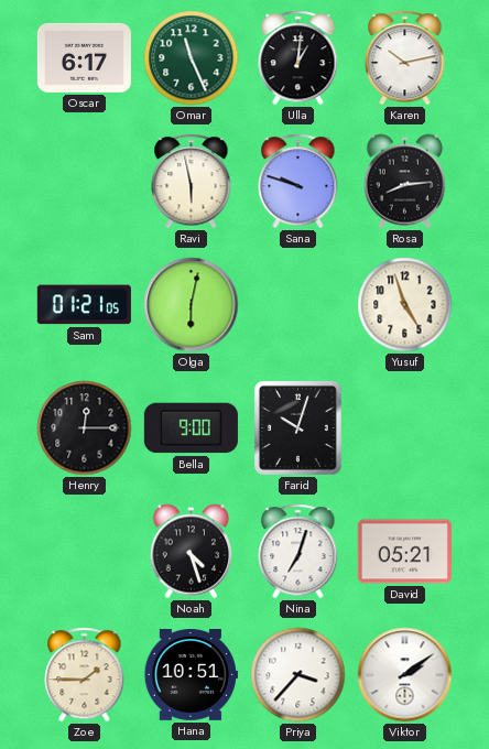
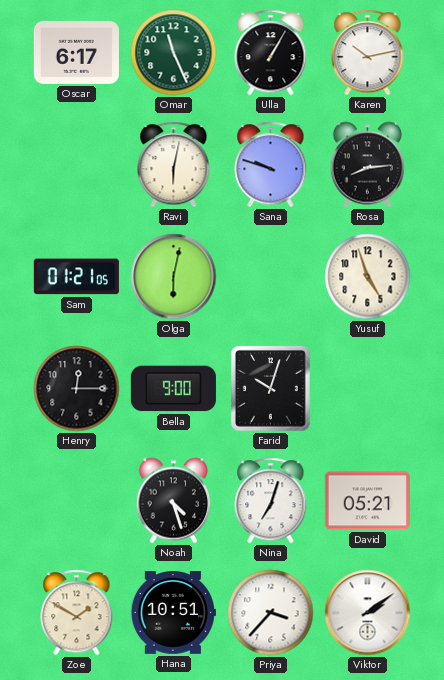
Ulla: 1:01 -> 1:05 (271, 53)
Ravi: 5:58 -> 6:02 (174, 165)
Zoe: 1:45 -> 1:50 (77, 613)
